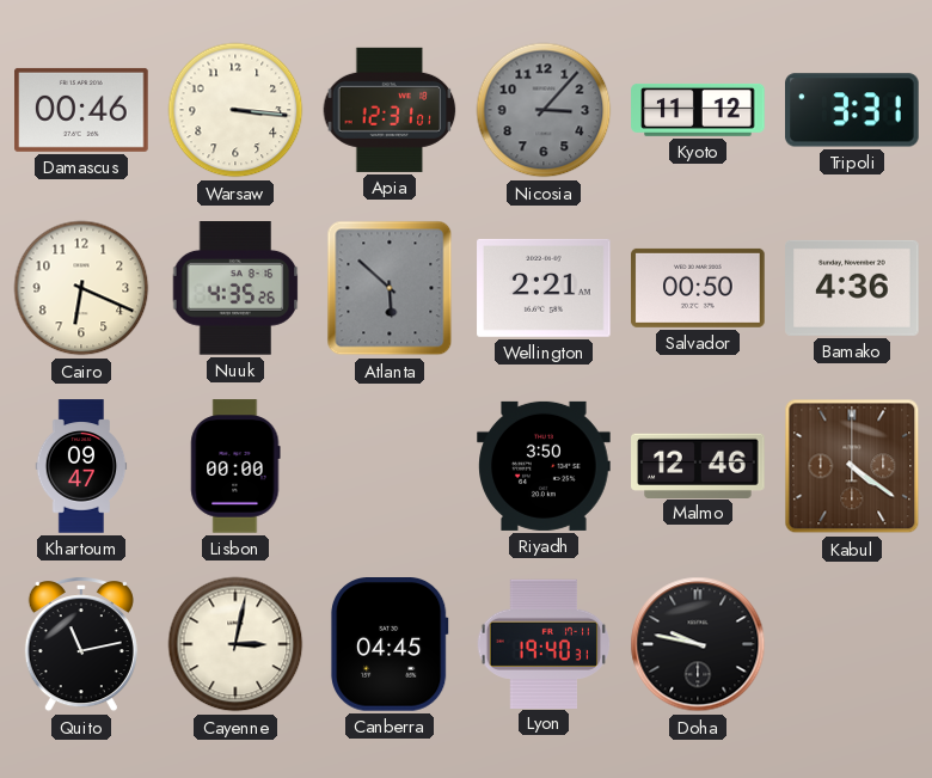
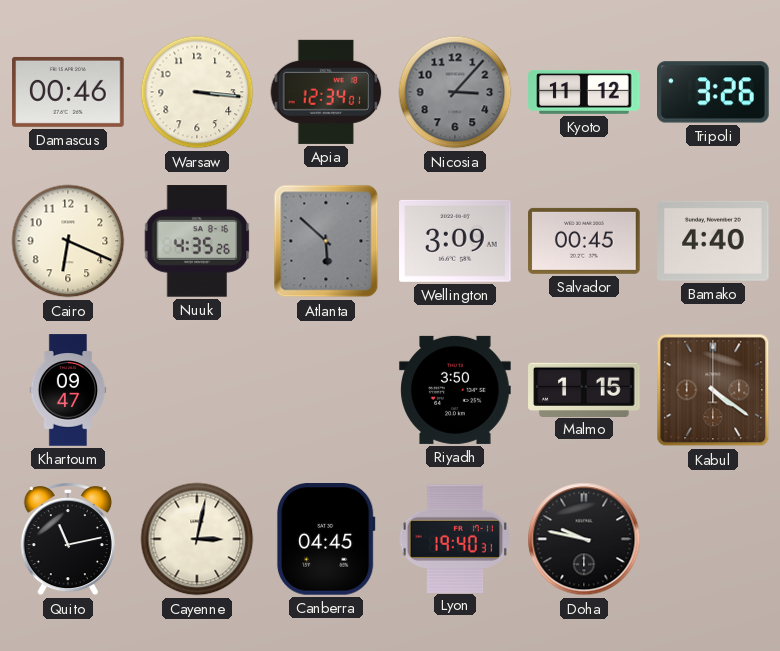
Apia: 12:31 -> 12:34 (326, 92)
Tripoli: 3:31 -> 3:26 (713, 92)
Wellington: 2:21 -> 3:09 (455, 241)
Salvador: 00:50 -> 00:45 (584, 241)
Bamako: 4:36 -> 4:40 (713, 241)
Lisbon: 00:00 -> none (235, 466)
Malmo: 12:46 -> 1:15 (584, 389)
